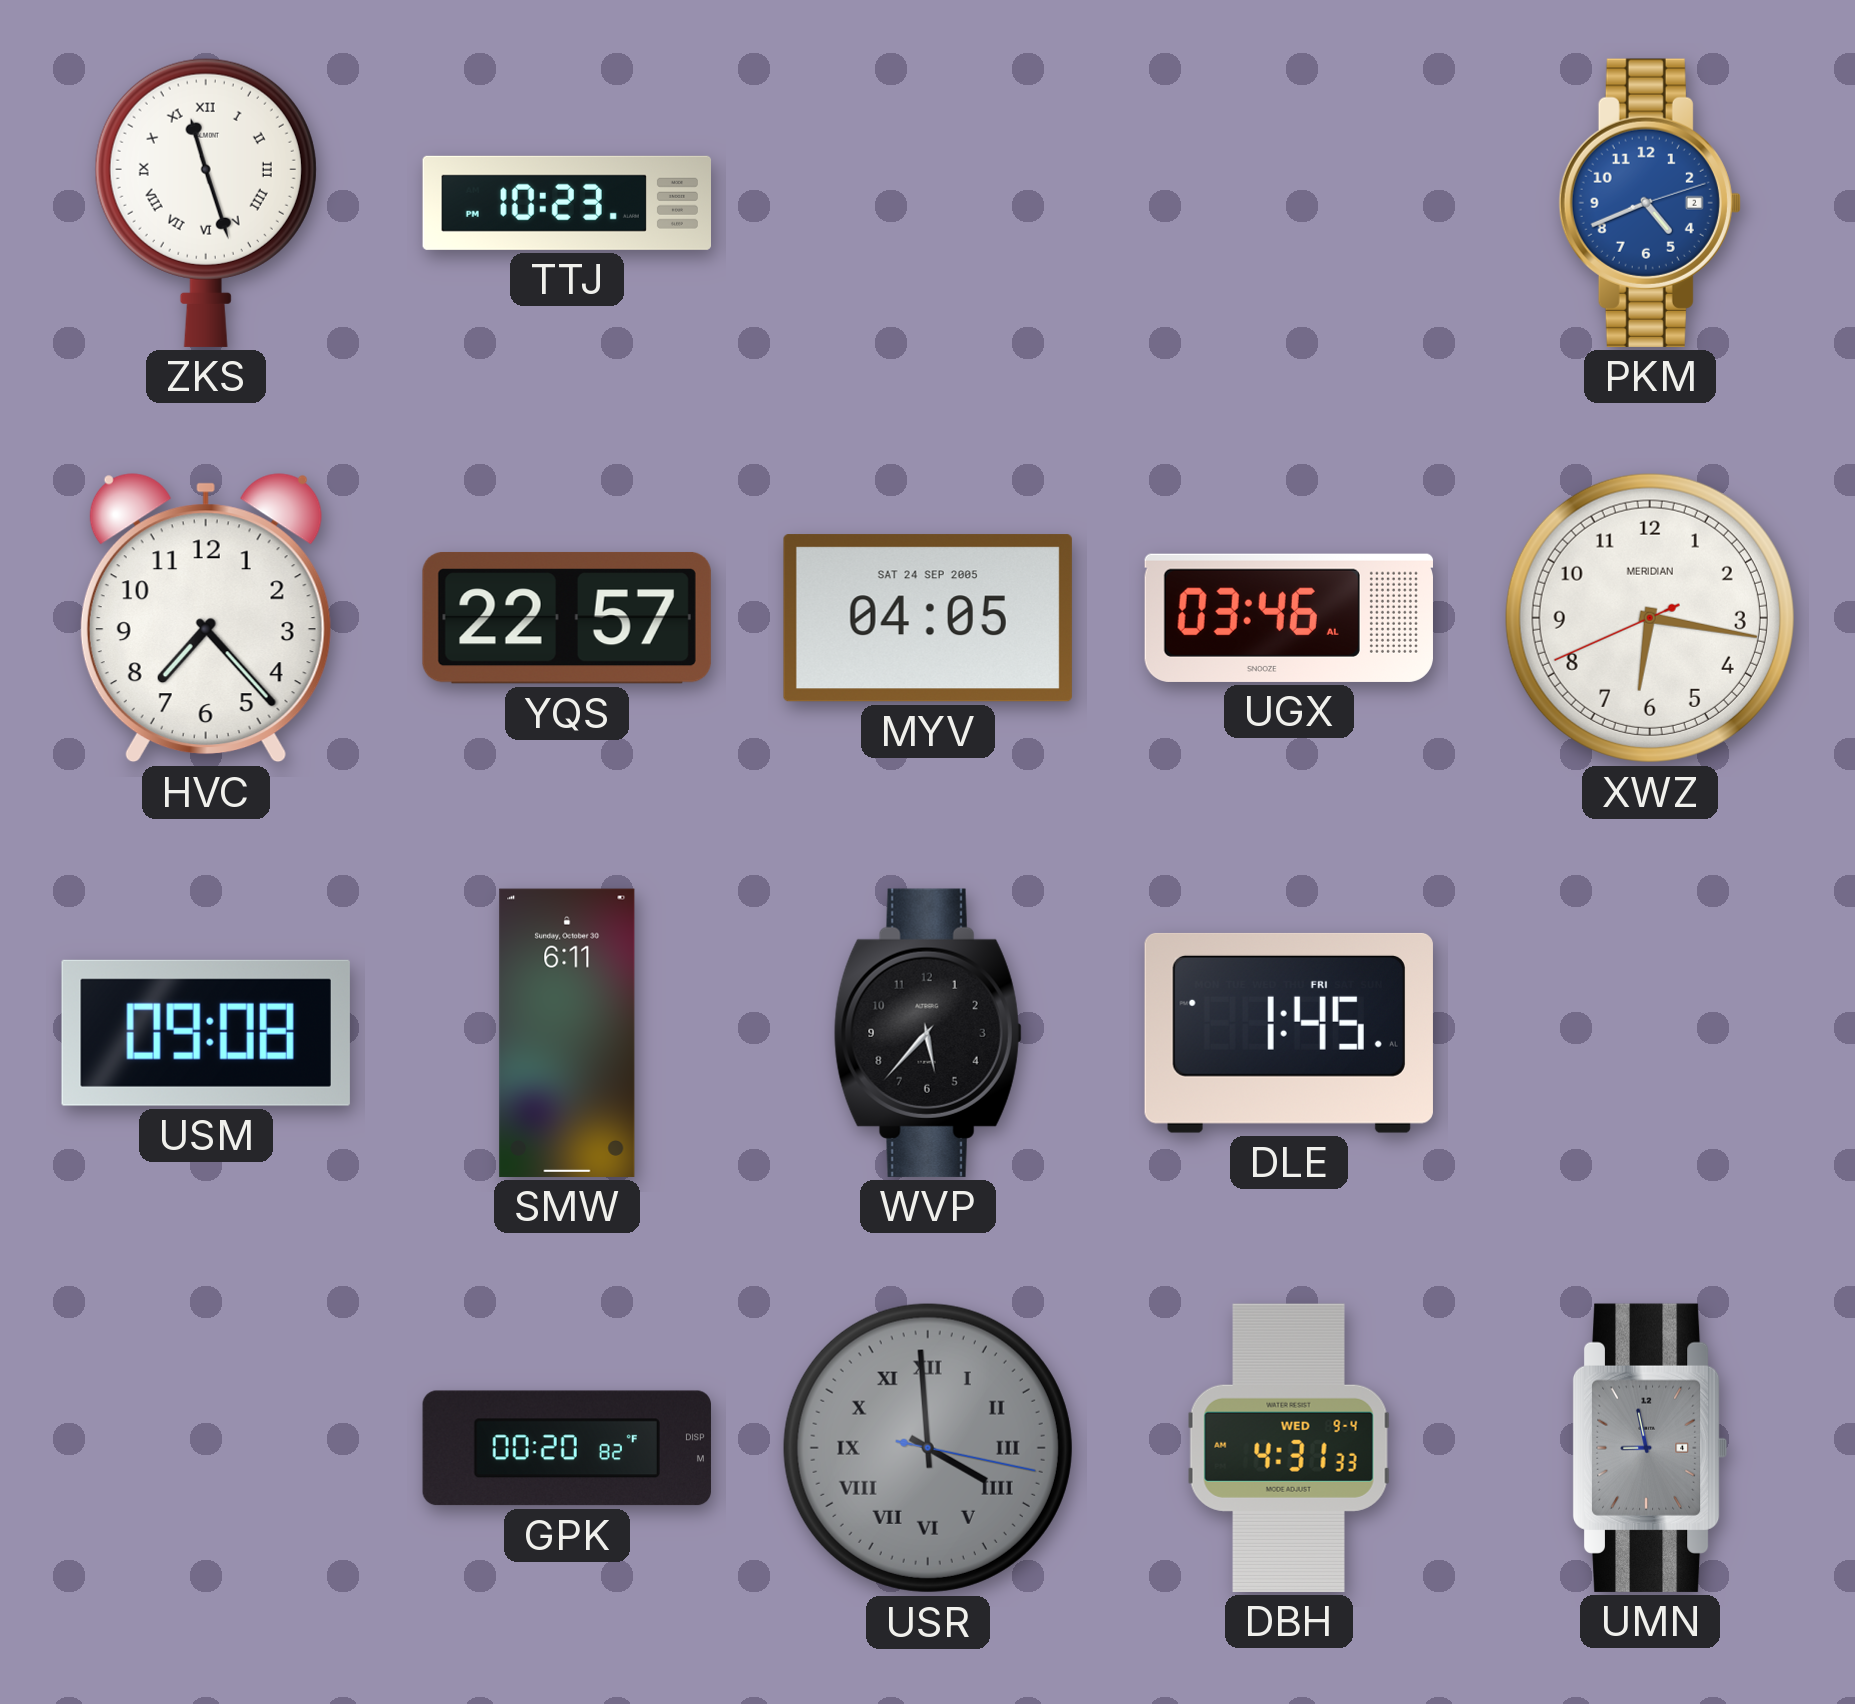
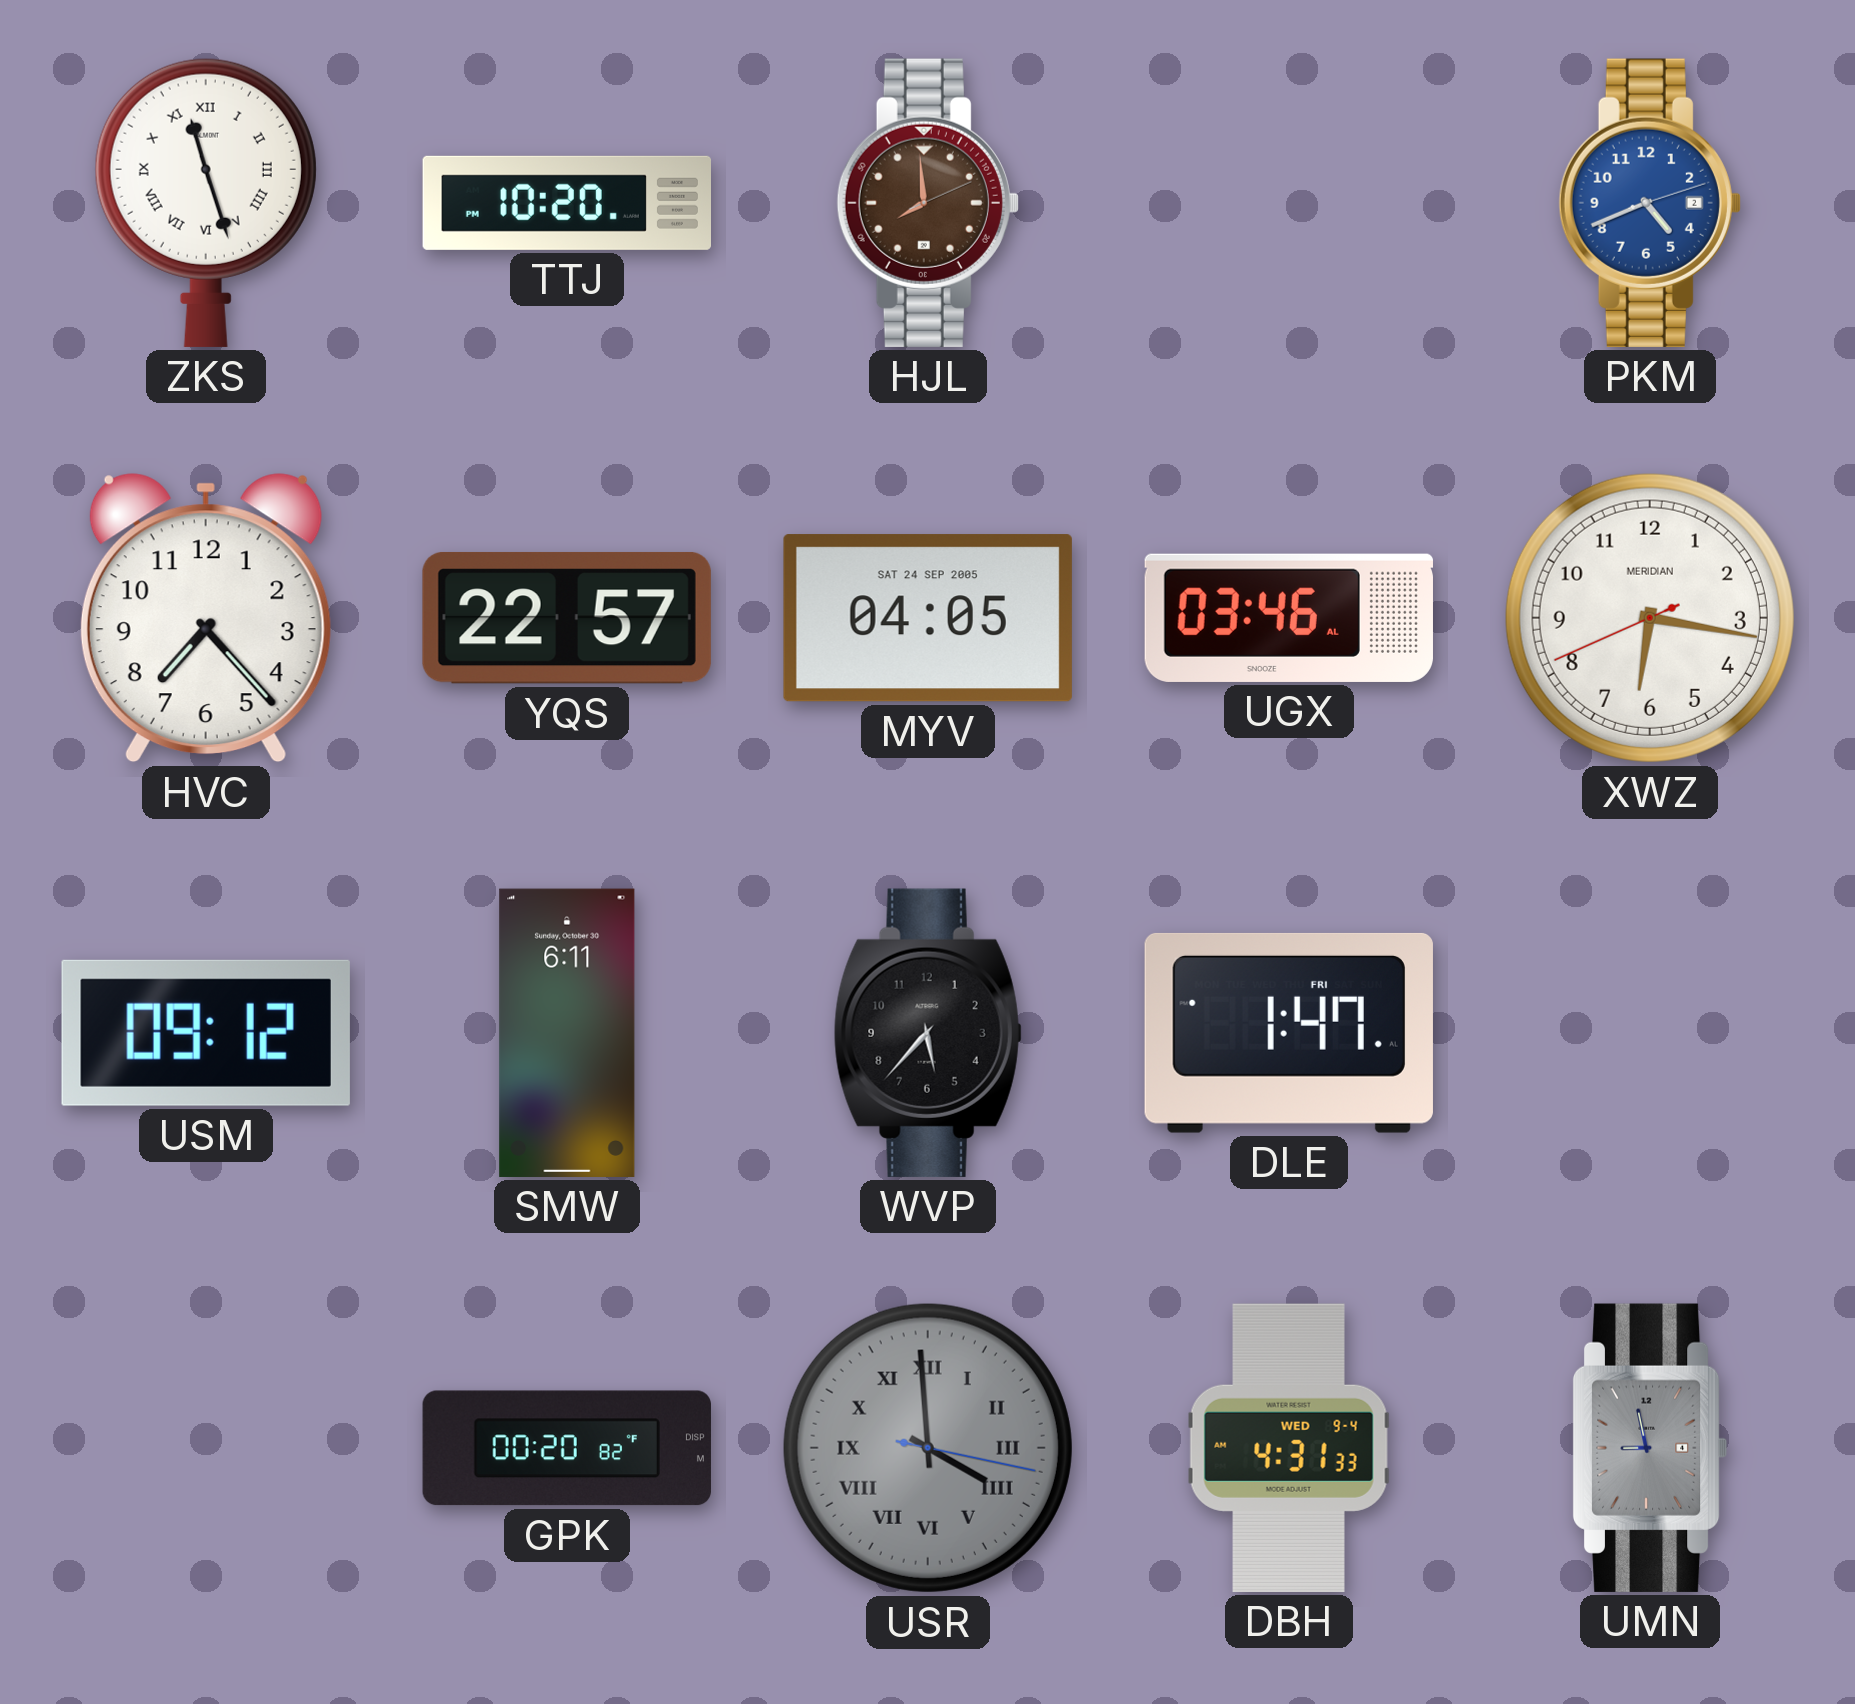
TTJ: 10:23 -> 10:20 (566, 203)
HJL: none -> 7:59 (928, 203)
USM: 09:08 -> 09:12 (206, 1033)
DLE: 1:45 -> 1:47 (1289, 1033)
